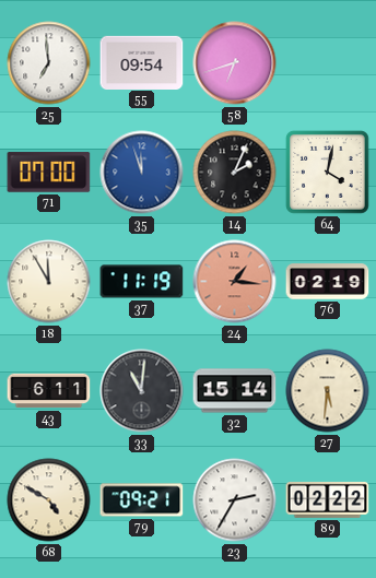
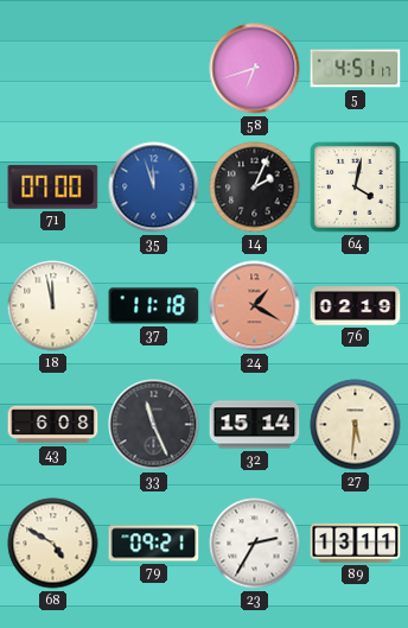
25: 6:59 -> none (49, 63)
55: 09:54 -> none (142, 62)
5: none -> 4:51 (356, 69)
18: 11:55 -> 11:58 (53, 306)
37: 11:19 -> 11:18 (154, 306)
24: 1:16 -> 1:20 (255, 306)
43: 6:11 -> 6:08 (53, 425)
33: 11:01 -> 11:26 (154, 425)
89: 02:22 -> 13:11 (356, 543)
